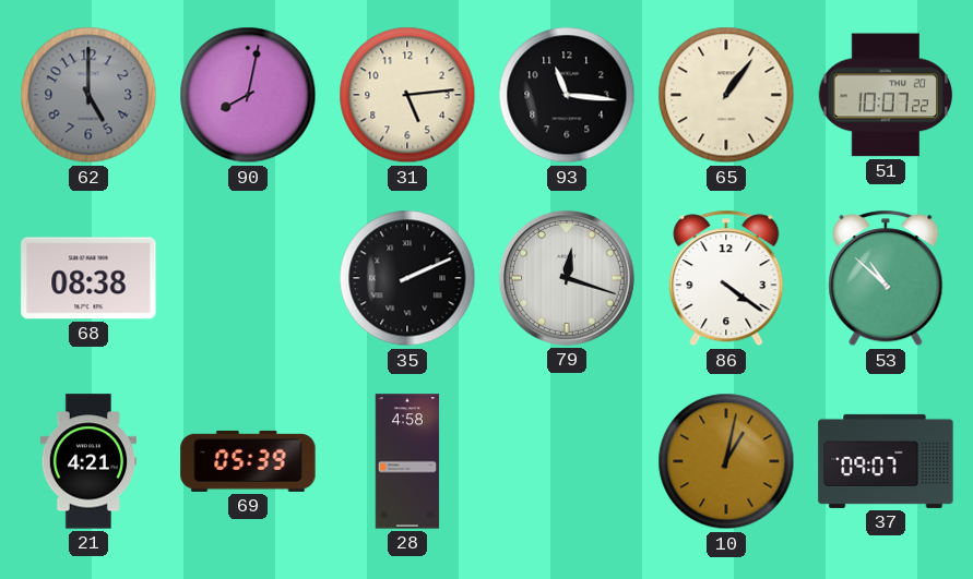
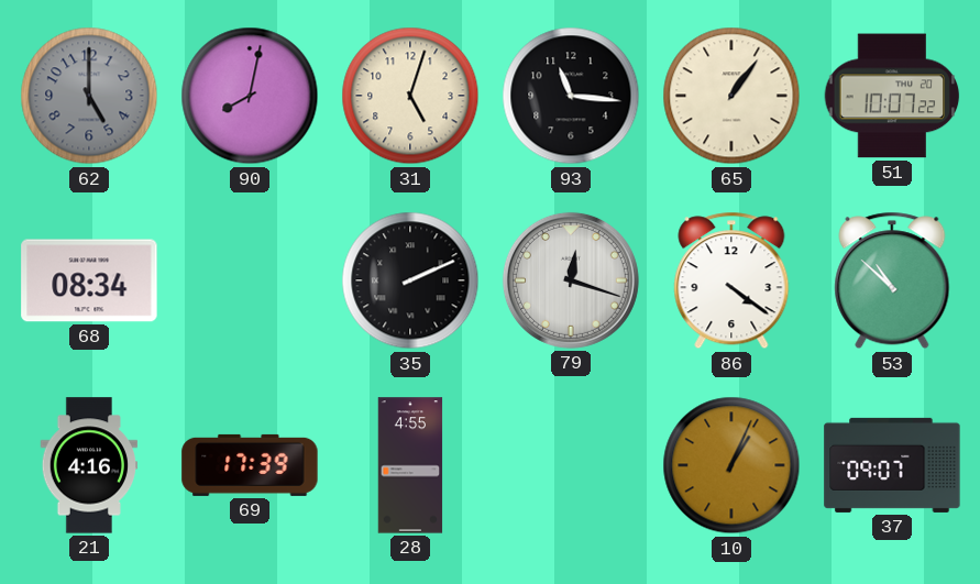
31: 5:14 -> 5:03 (410, 96)
68: 08:38 -> 08:34 (89, 280)
21: 4:21 -> 4:16 (88, 465)
69: 05:39 -> 17:39 (250, 465)
28: 4:58 -> 4:55 (410, 465)
10: 1:02 -> 1:04 (731, 465)
